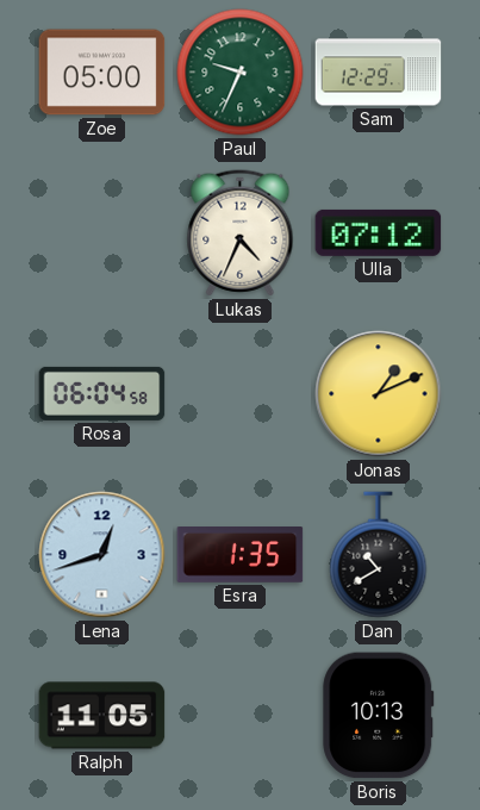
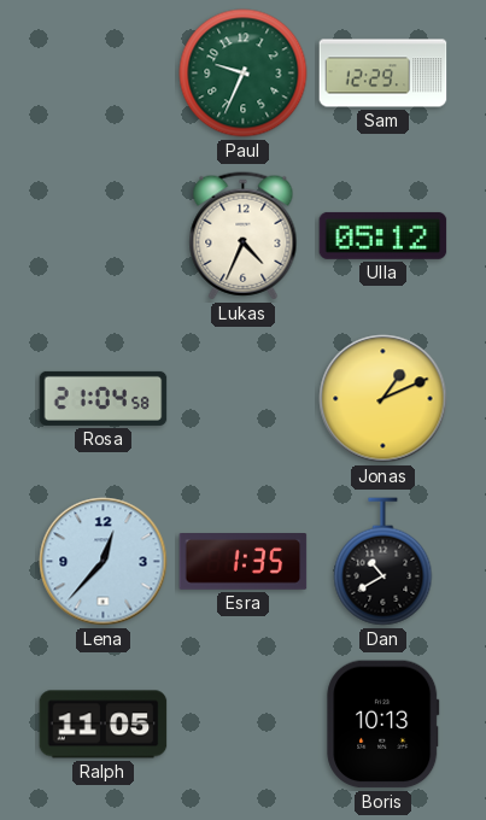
Zoe: 05:00 -> none (102, 73)
Ulla: 07:12 -> 05:12 (383, 235)
Rosa: 06:04 -> 21:04 (104, 398)
Lena: 12:42 -> 12:37 (104, 562)
